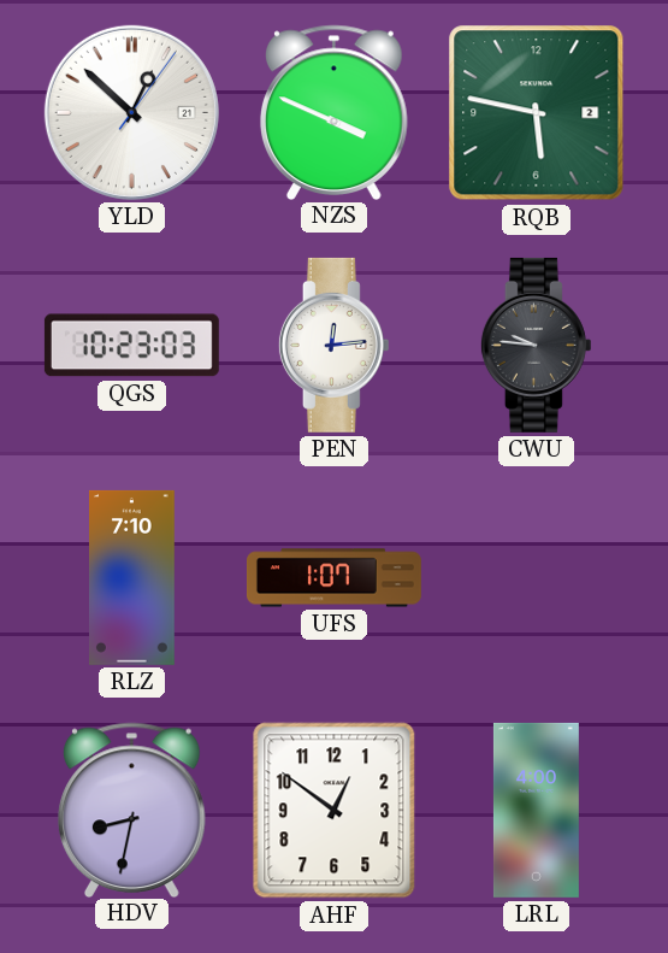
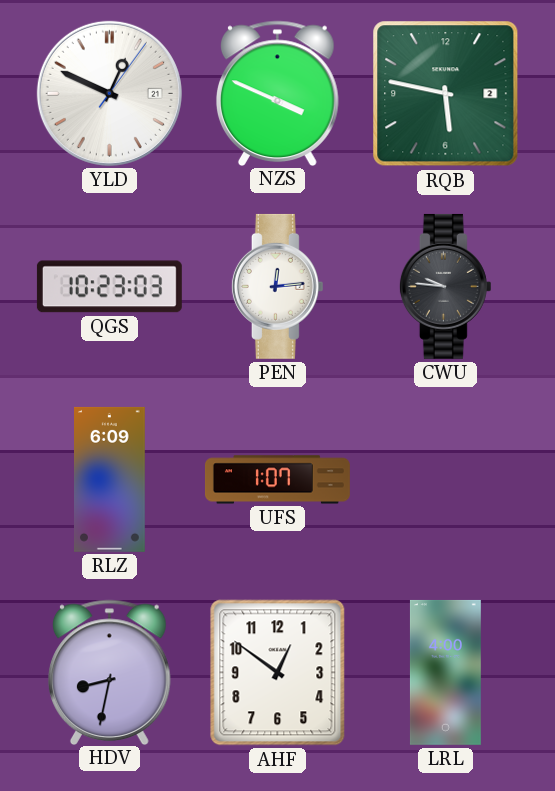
YLD: 12:52 -> 12:49 (109, 93)
RLZ: 7:10 -> 6:09 (110, 479)
